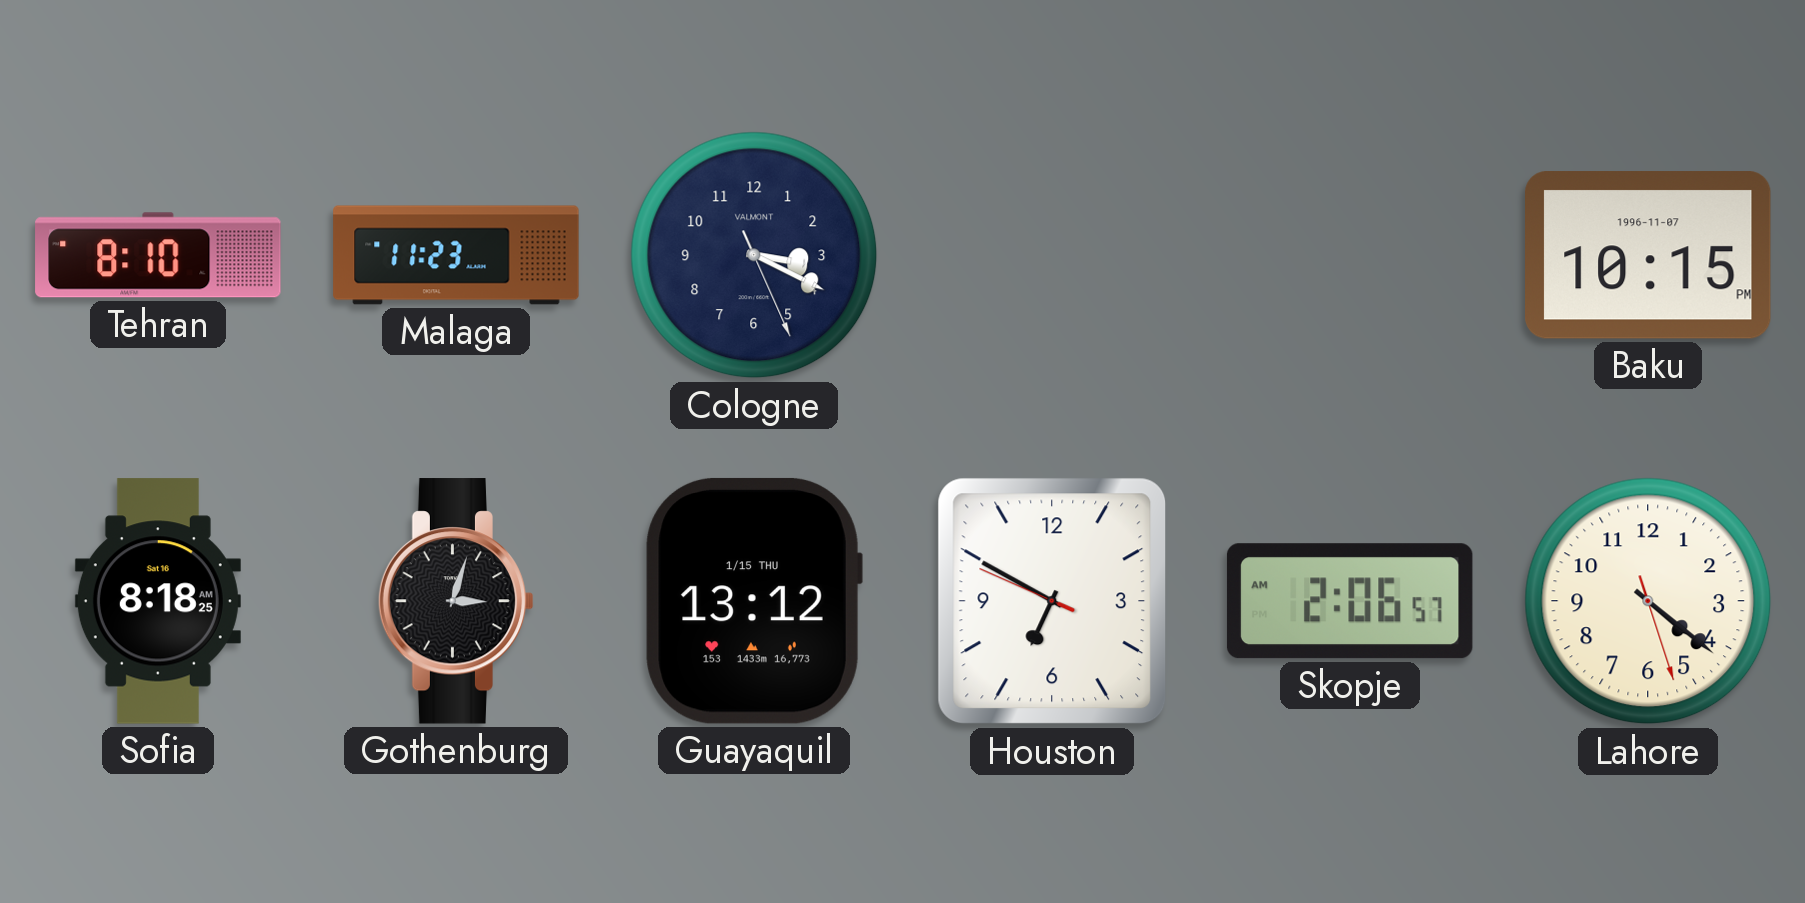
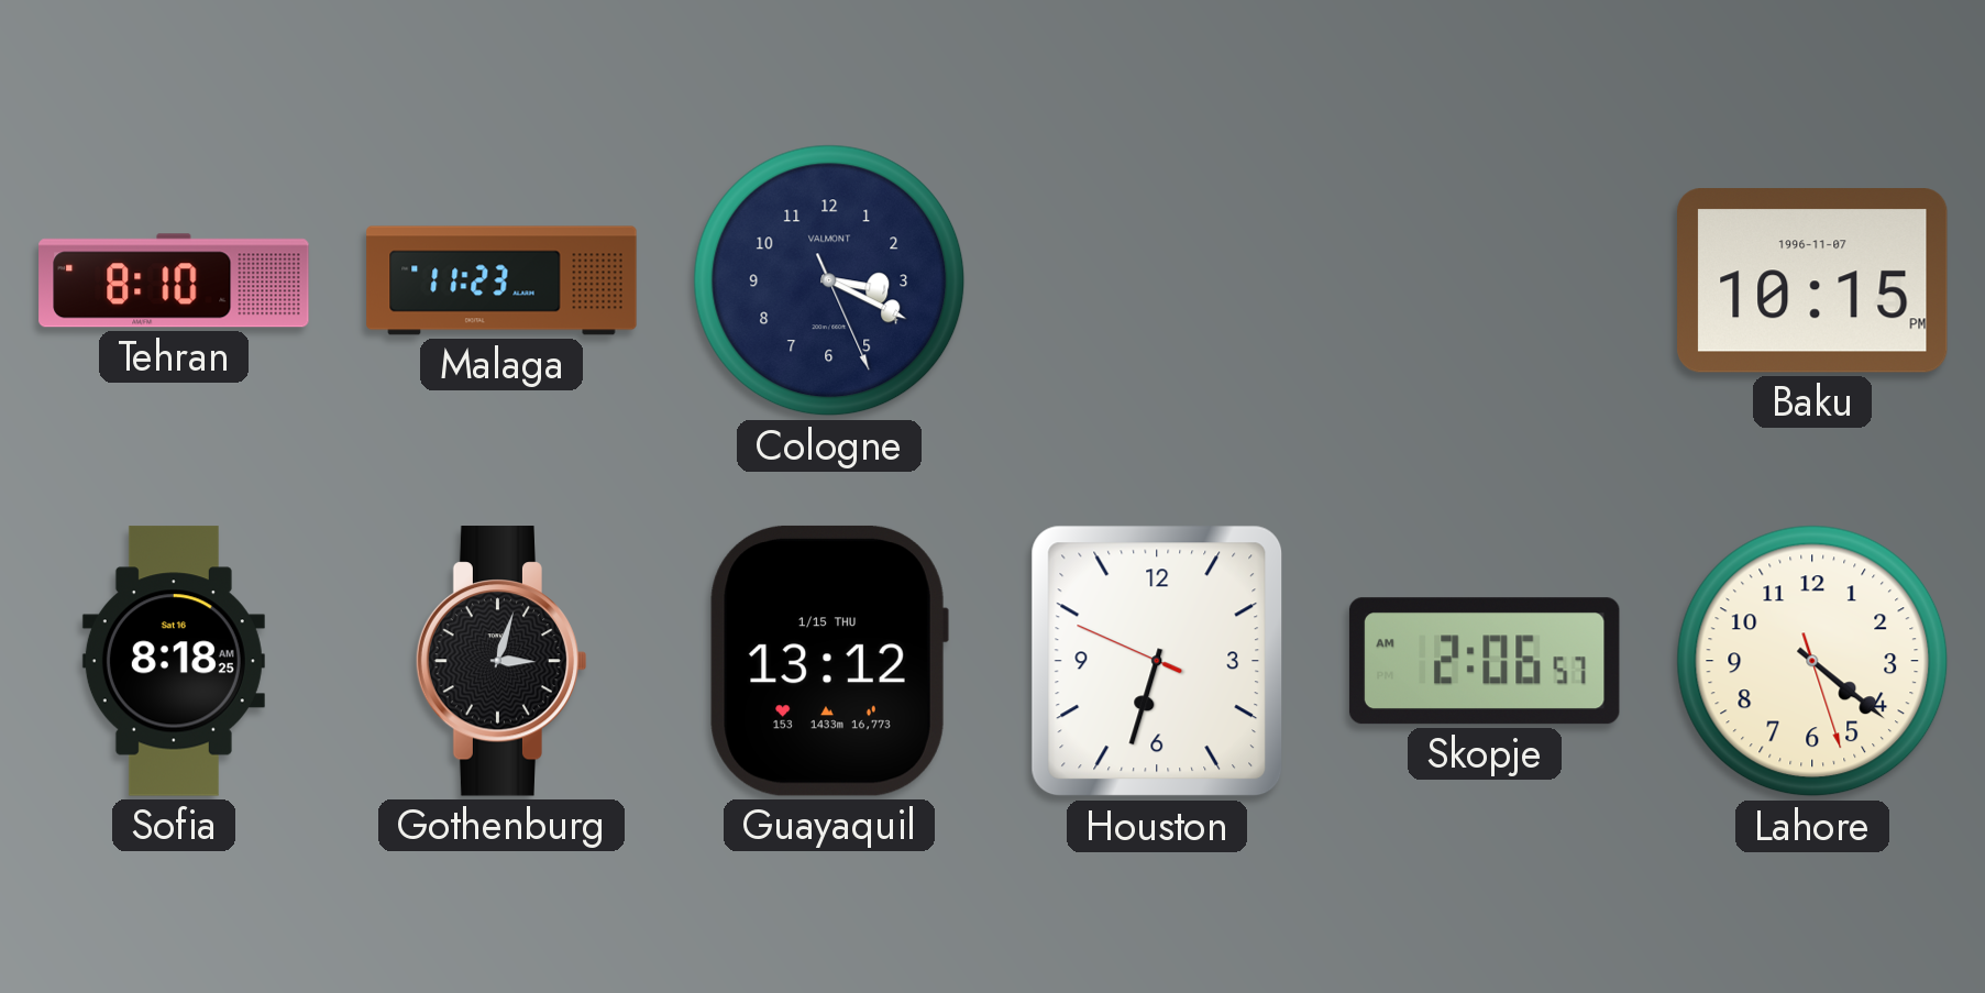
Houston: 6:49 -> 6:32 (1157, 661)
